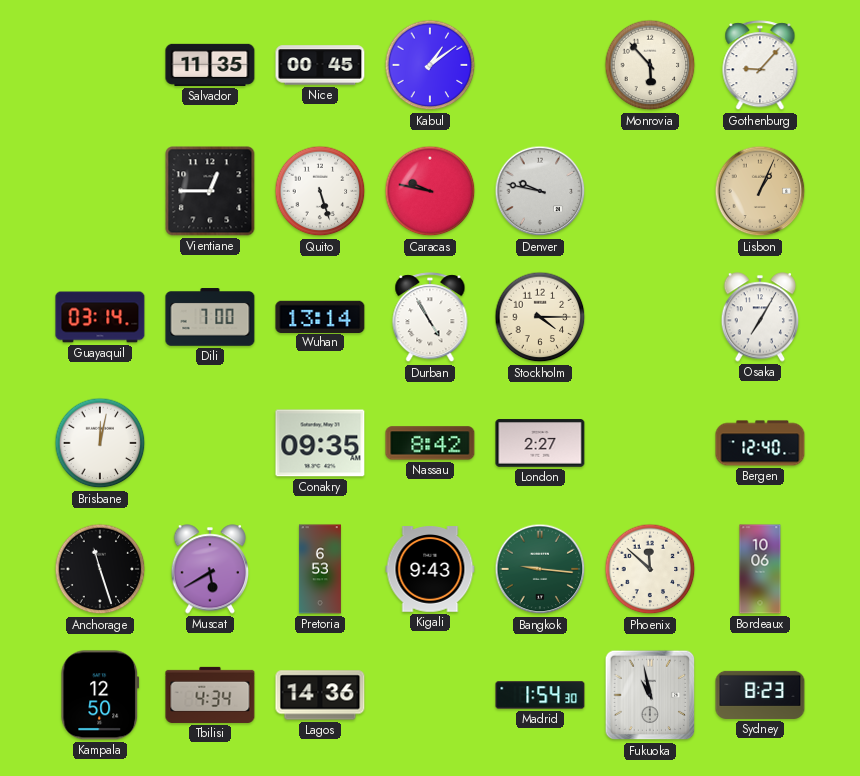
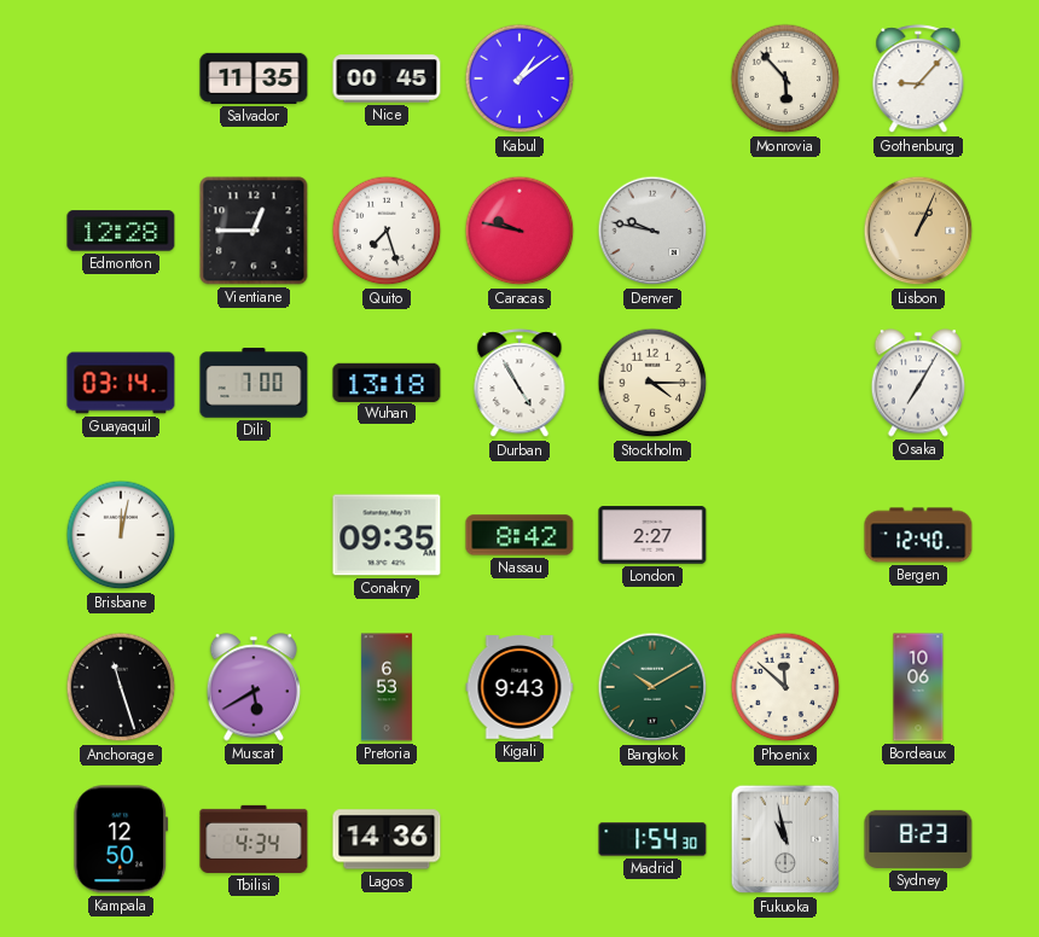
Edmonton: none -> 12:28 (121, 231)
Quito: 5:27 -> 7:27 (387, 231)
Wuhan: 13:14 -> 13:18 (387, 382)
Bangkok: 9:16 -> 10:10 (652, 687)
